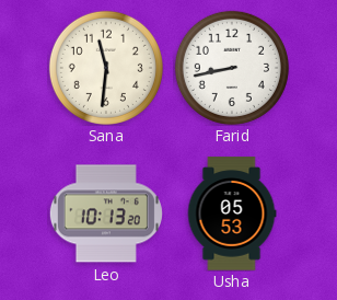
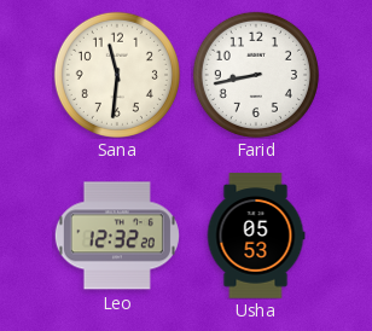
Leo: 10:13 -> 12:32 (117, 236)
